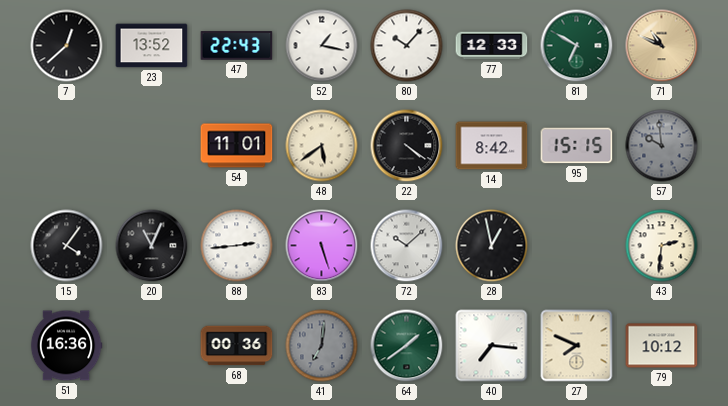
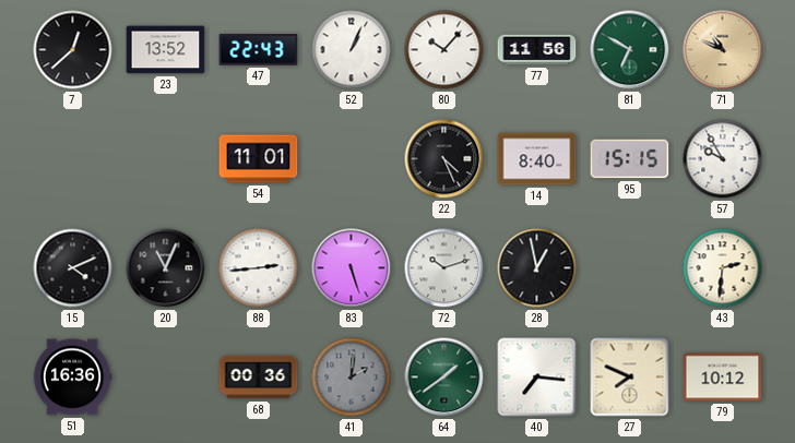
52: 1:17 -> 1:04 (352, 50)
77: 12:33 -> 11:56 (537, 50)
48: 5:39 -> none (322, 146)
22: 4:21 -> 4:26 (444, 159)
14: 8:42 -> 8:40 (537, 159)
57: 9:59 -> 9:55 (723, 159)
57 dial: grey -> white (723, 159)
15: 4:06 -> 4:11 (73, 268)
72: 10:08 -> 10:12 (444, 268)
41: 7:01 -> 2:01 (352, 378)
